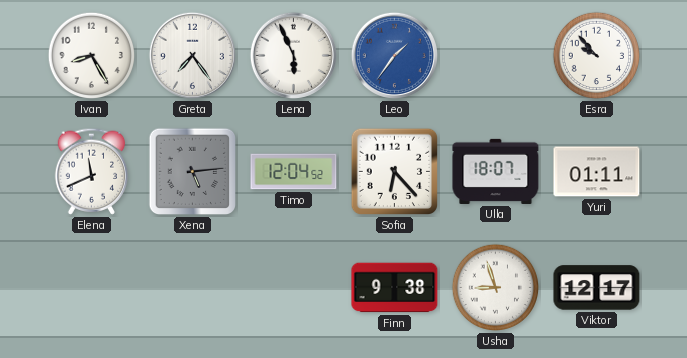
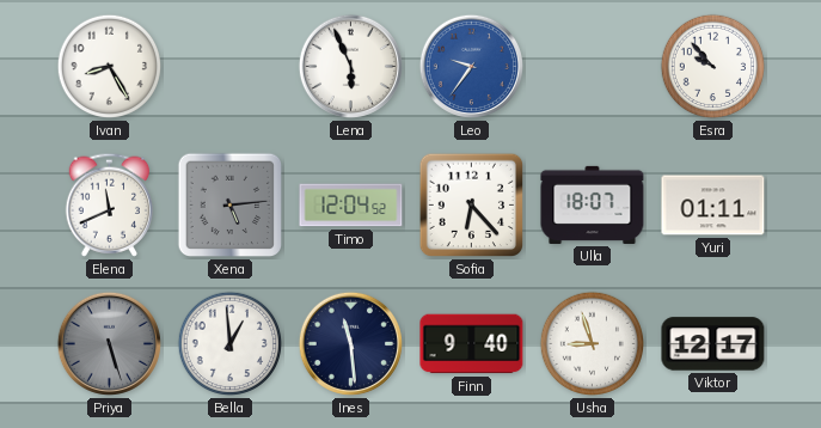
Greta: 7:24 -> none (192, 55)
Leo: 1:36 -> 9:36 (471, 66)
Priya: none -> 5:27 (109, 343)
Bella: none -> 12:59 (231, 344)
Ines: none -> 11:29 (350, 343)
Finn: 9:38 -> 9:40 (472, 344)
